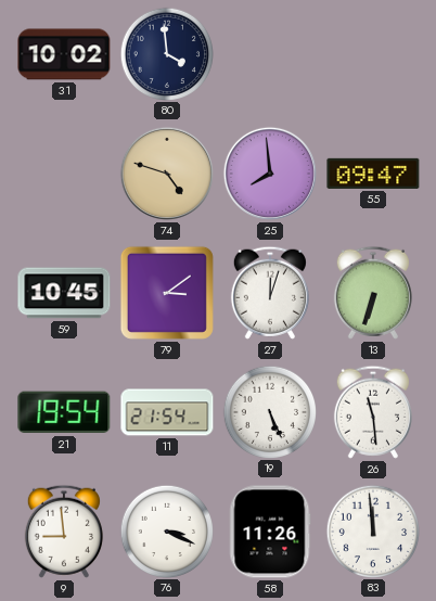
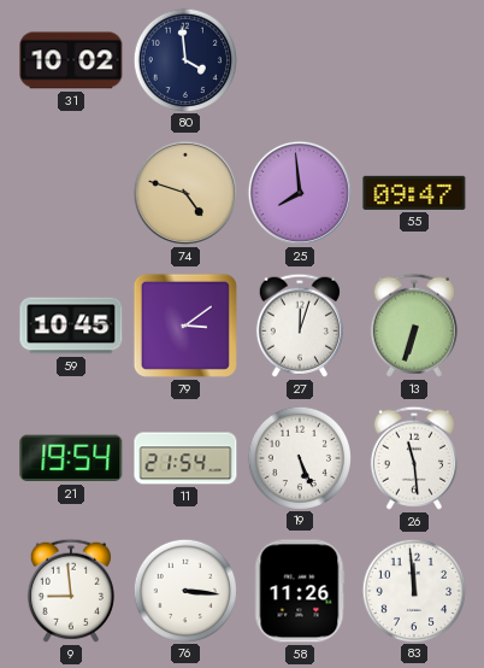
76: 3:19 -> 3:16 (184, 590)
